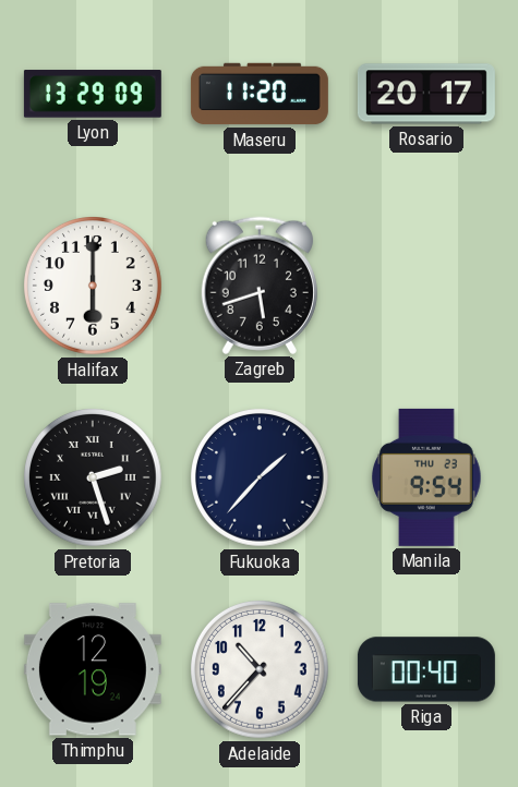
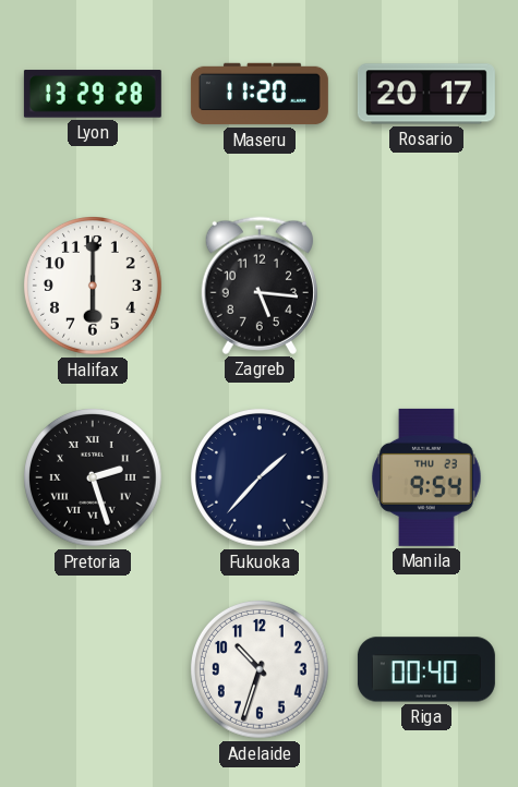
Lyon: 13:29:09 -> 13:29:28 (93, 94)
Zagreb: 5:42 -> 5:16 (260, 286)
Thimphu: 12:19 -> none (93, 669)
Adelaide: 10:37 -> 10:33 (261, 670)
